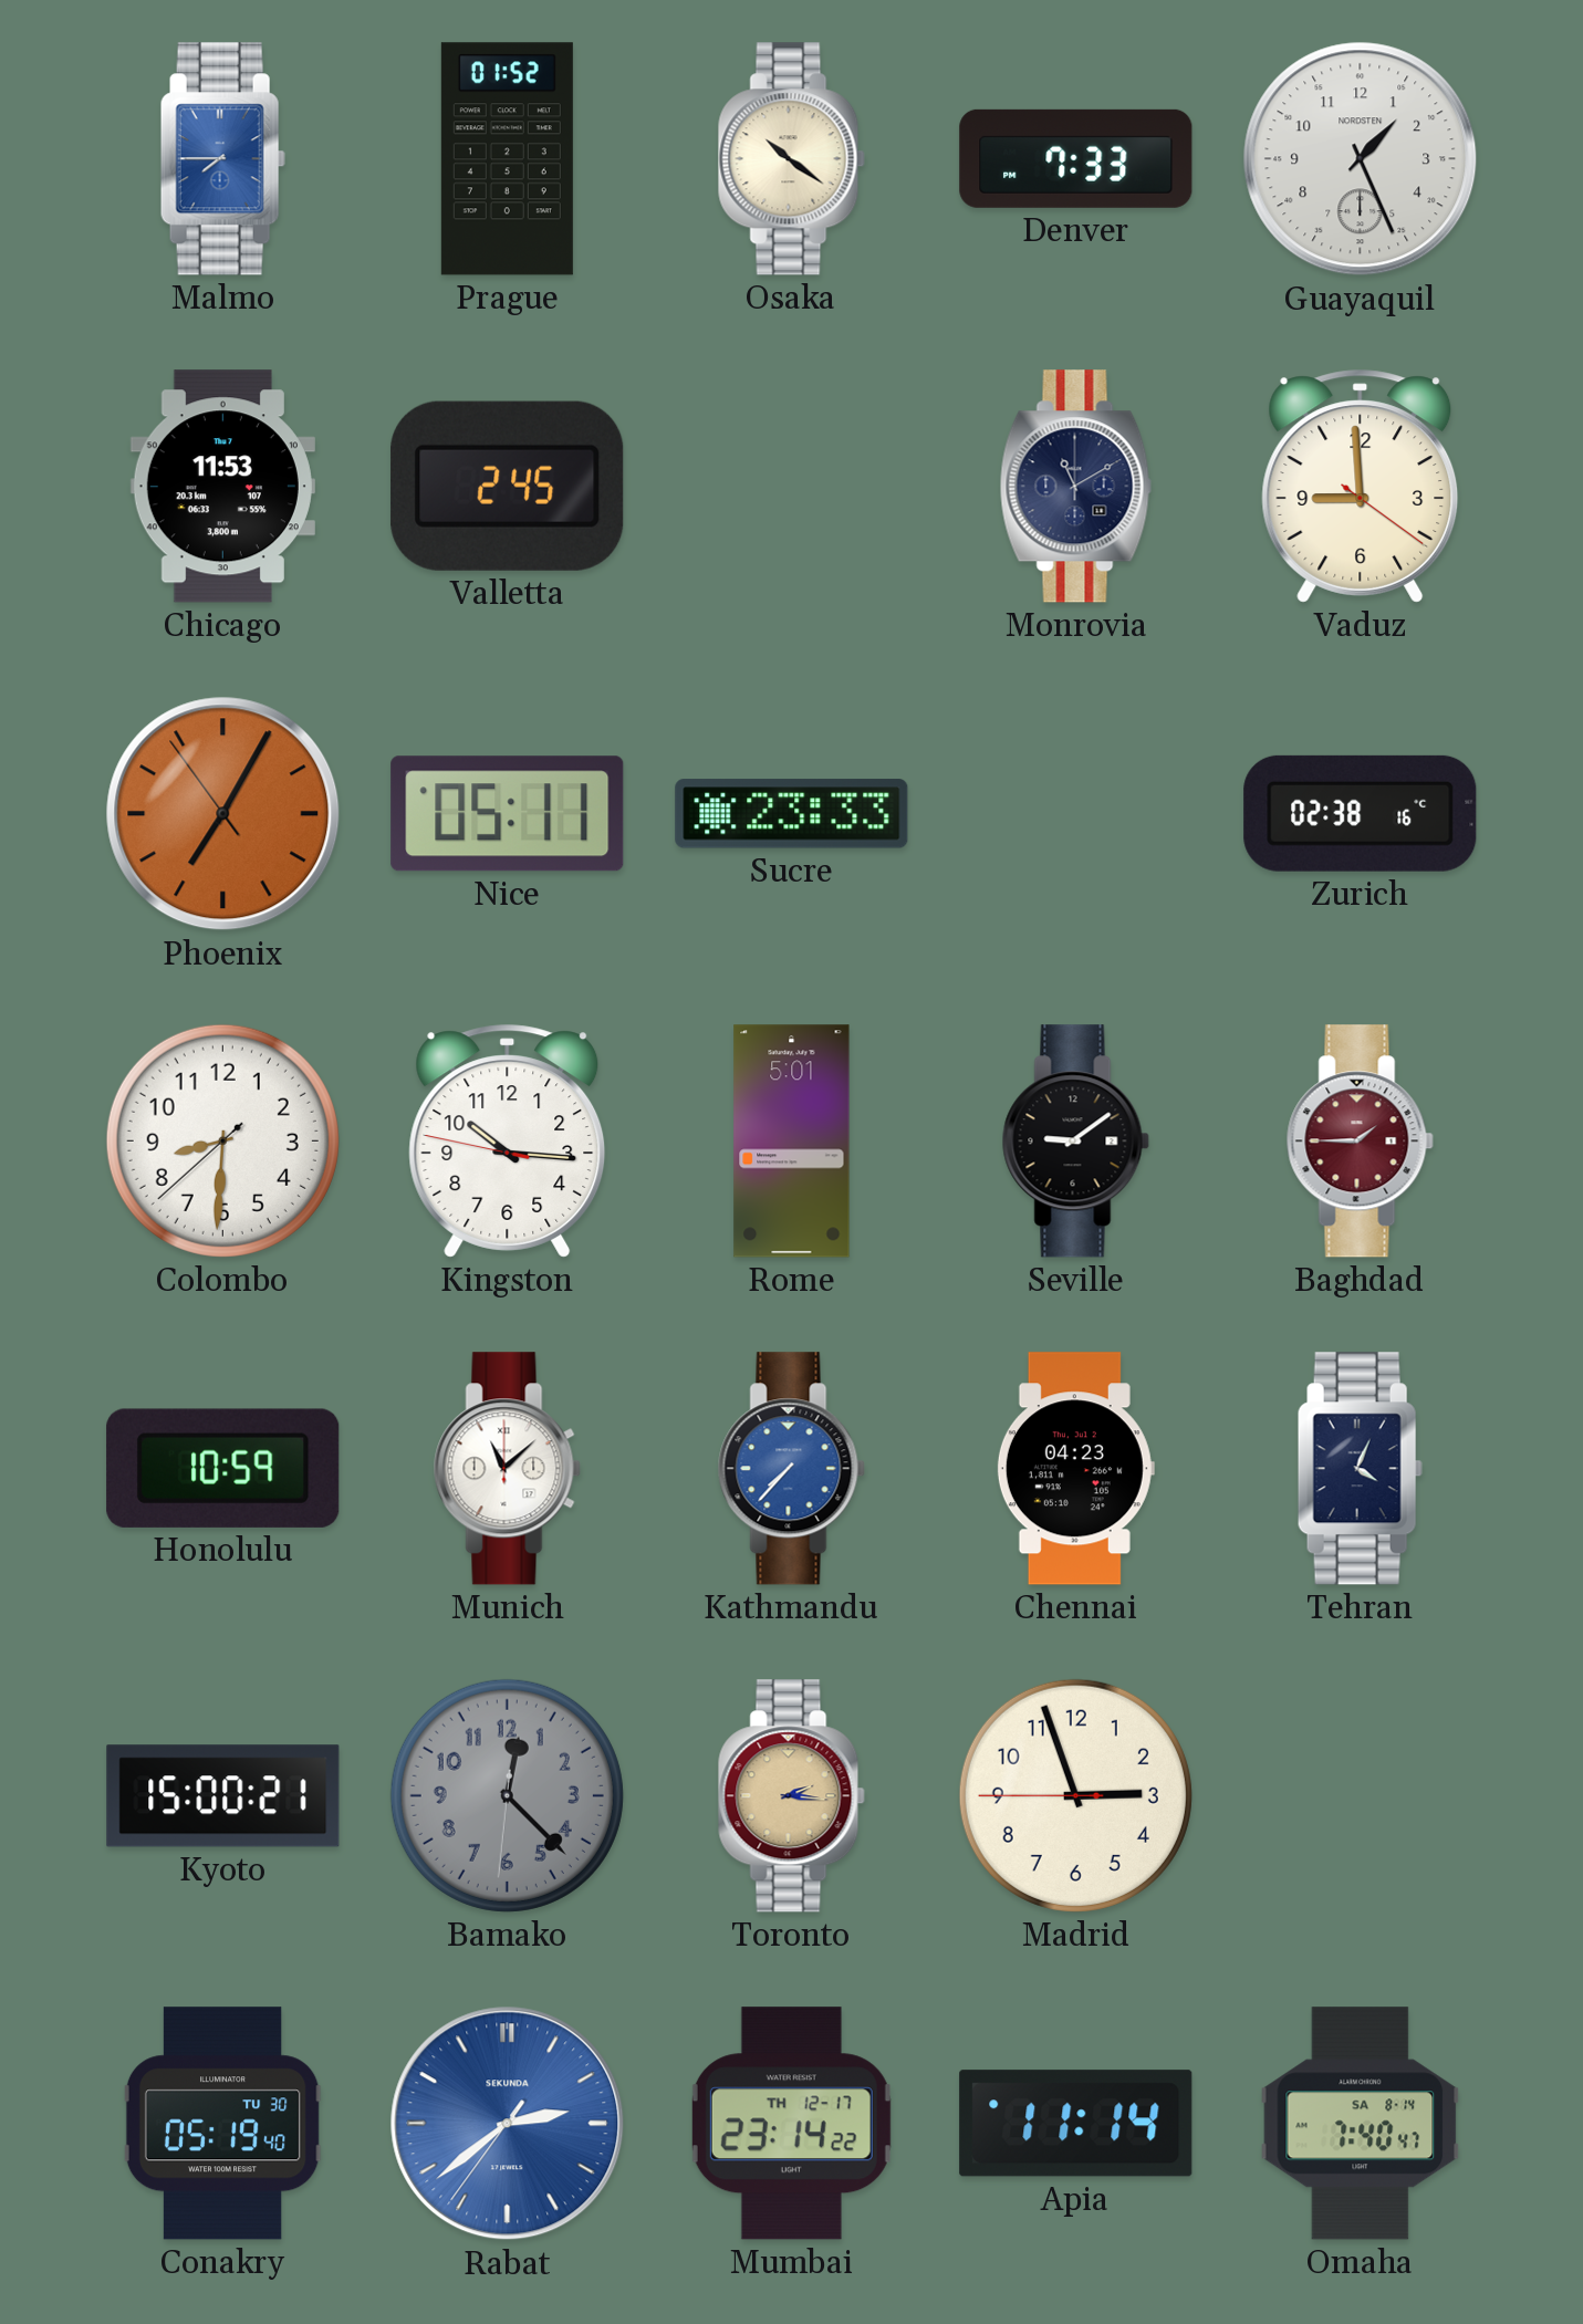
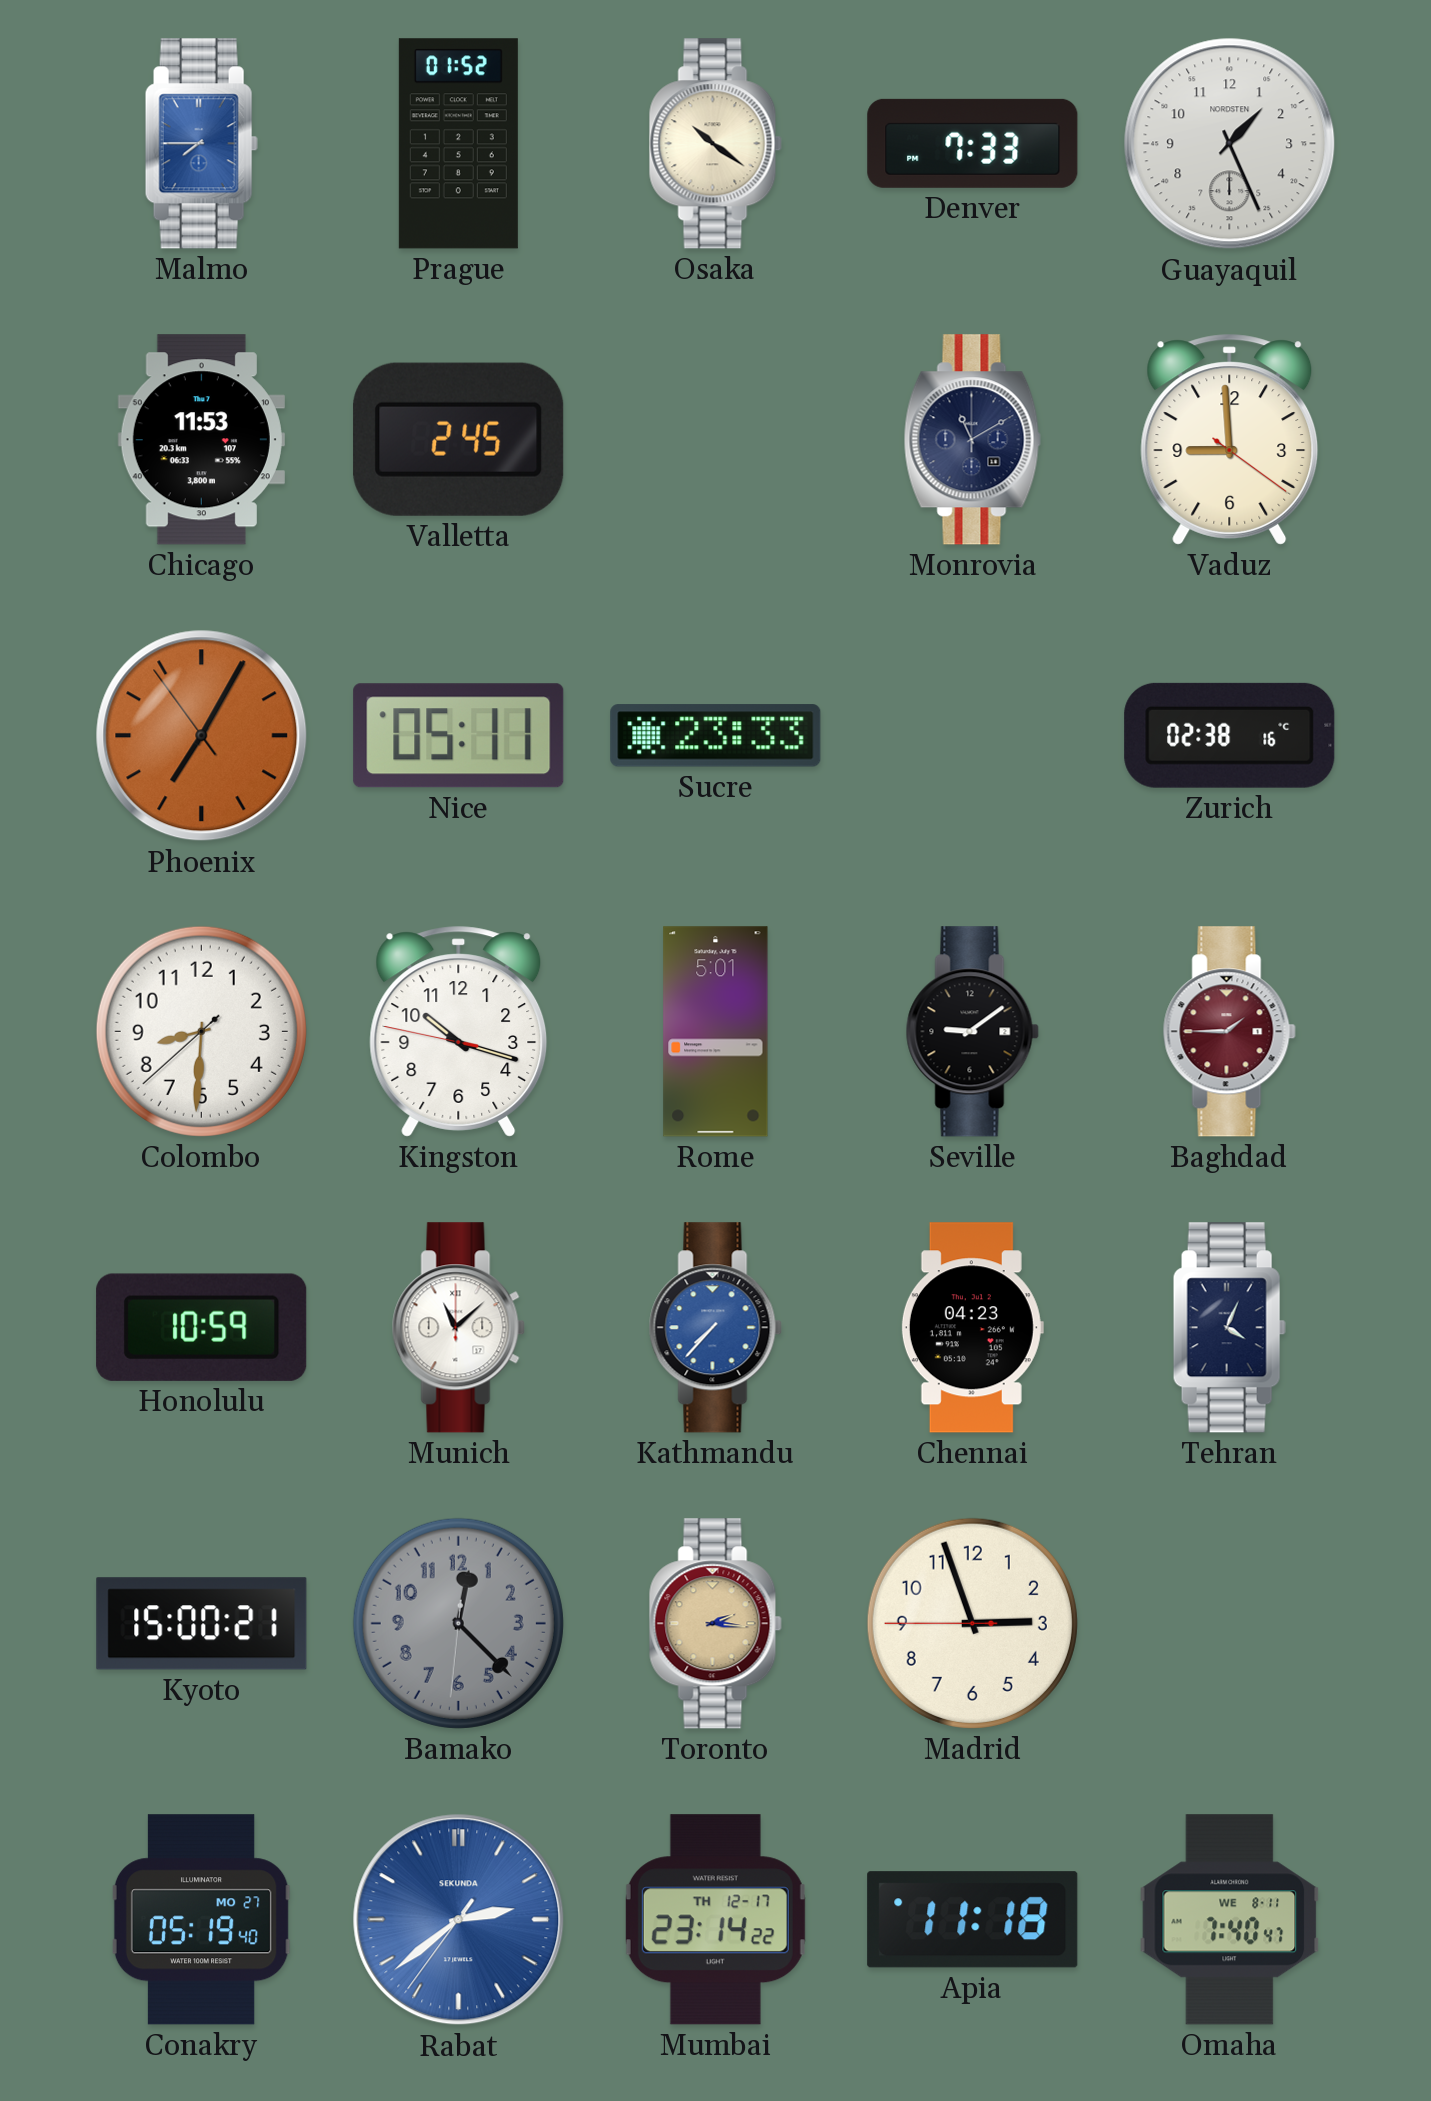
Kingston: 10:15 -> 10:17 (459, 1032)
Conakry date: TU 30 -> MO 27 (201, 1920)
Apia: 11:14 -> 11:18 (973, 1920)
Omaha date: SA 8-14 -> WE 8-11 (1230, 1920)
